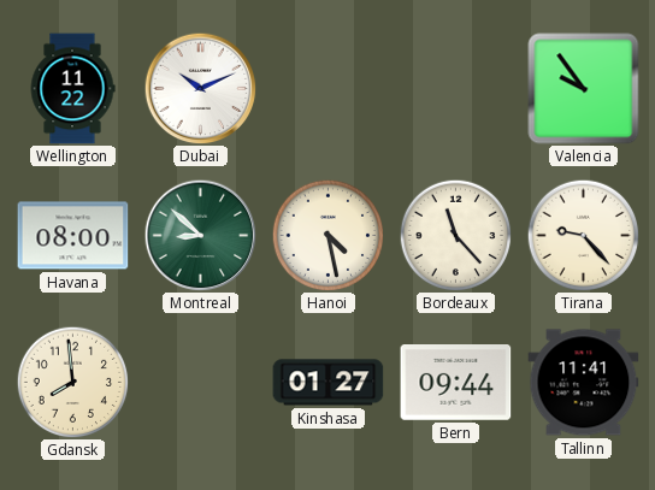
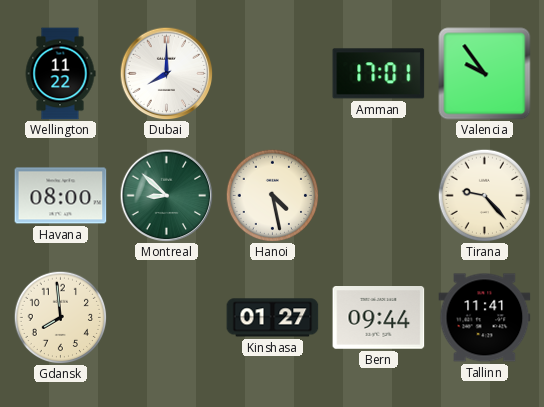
Dubai: 10:11 -> 8:00 (166, 73)
Amman: none -> 17:01 (379, 74)
Bordeaux: 11:23 -> none (455, 235)
